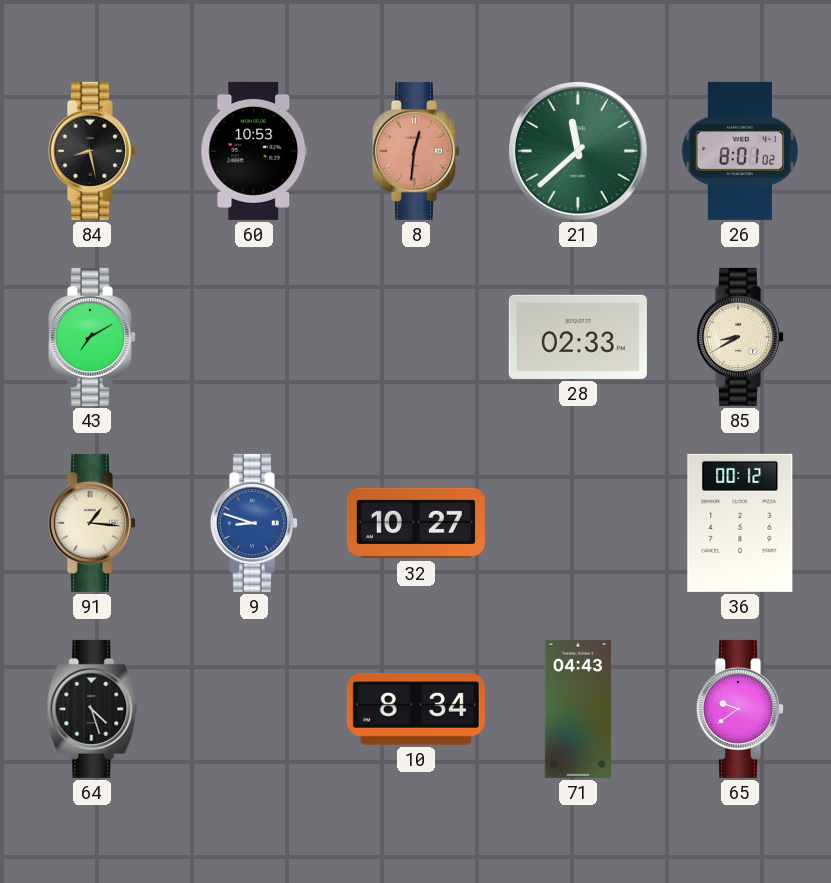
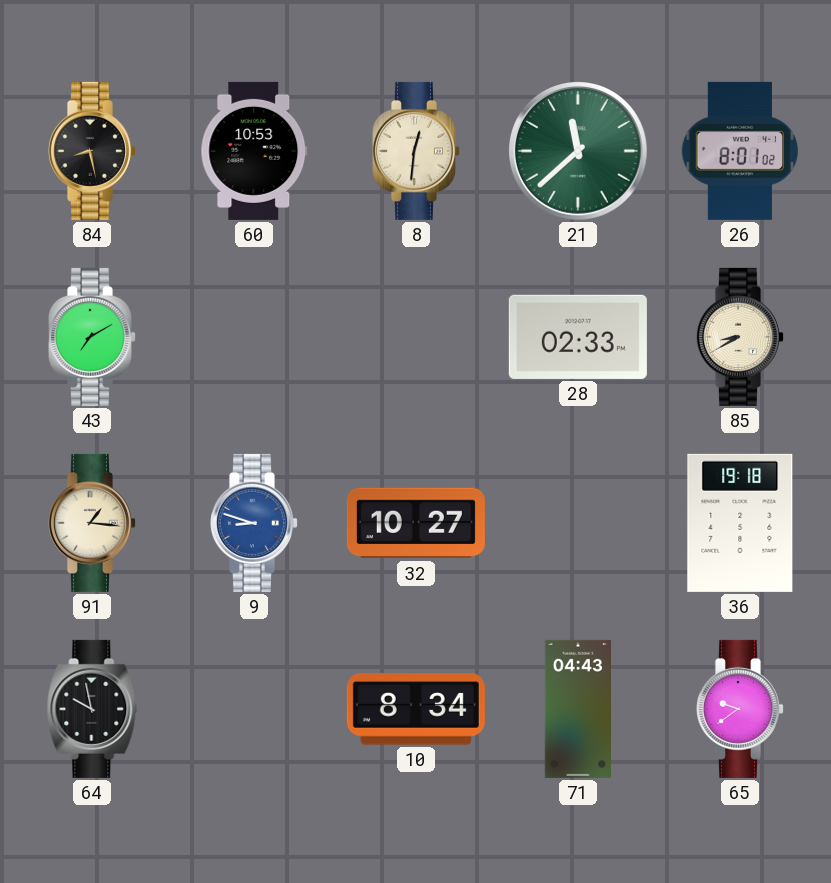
8 dial: salmon -> cream (416, 151)
36: 00:12 -> 19:18 (740, 523)
64: 4:27 -> 9:58 (92, 709)
